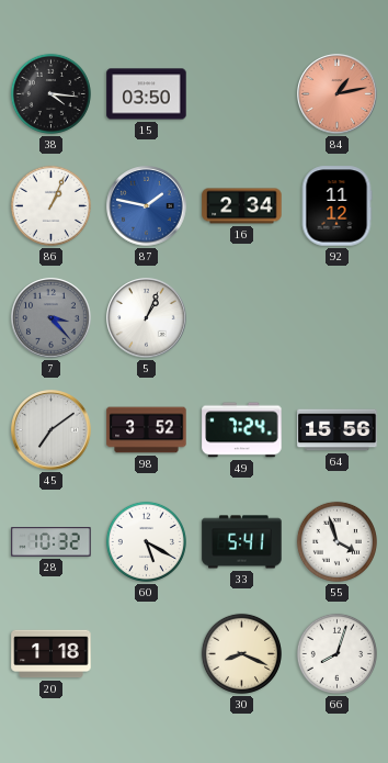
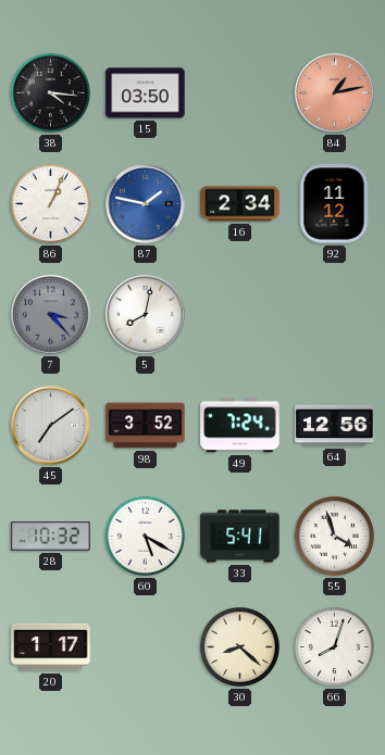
5: 1:04 -> 8:02 (146, 315)
64: 15:56 -> 12:56 (335, 426)
20: 1:18 -> 1:17 (51, 647)
30: 8:19 -> 8:22 (239, 646)
